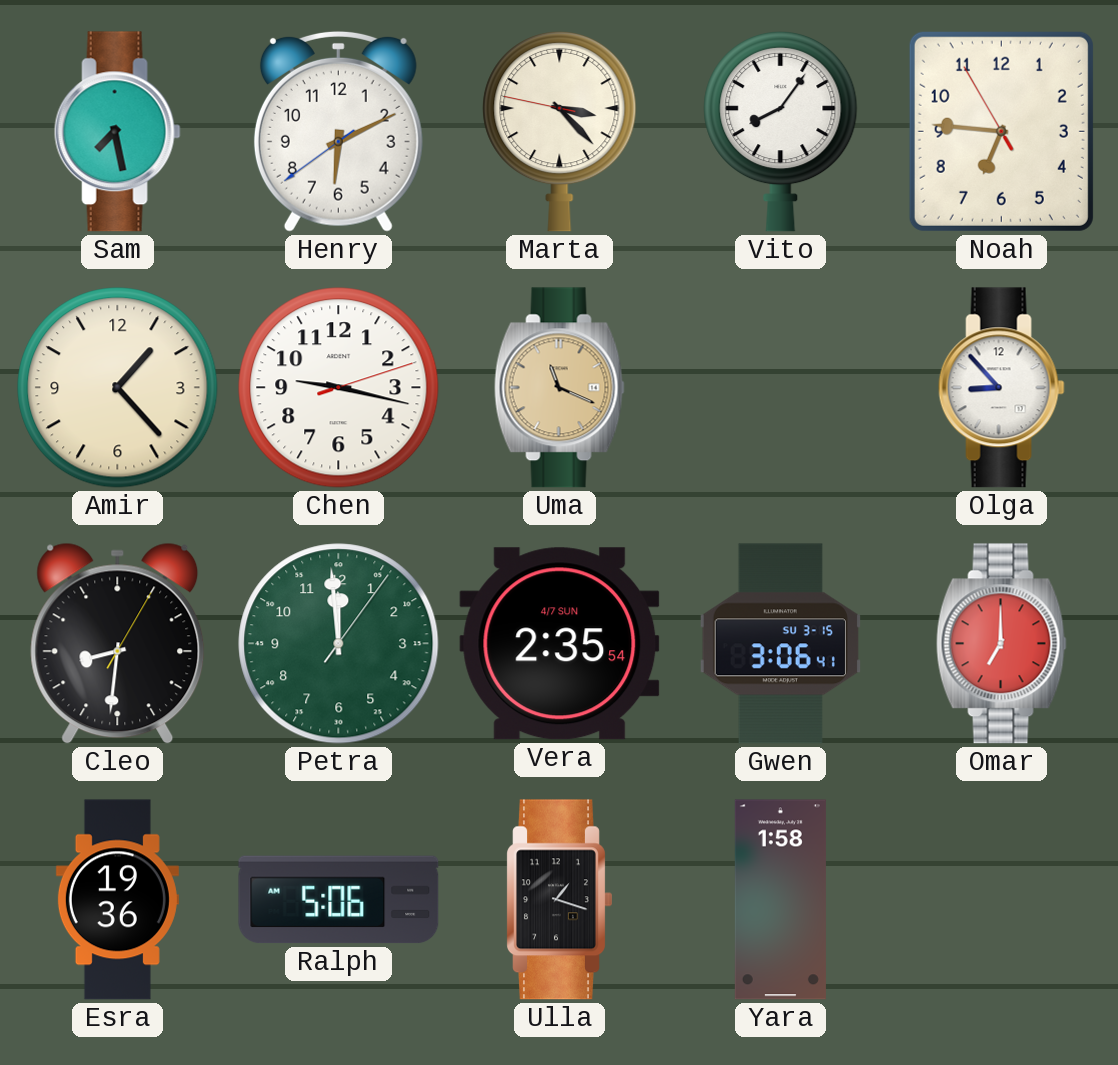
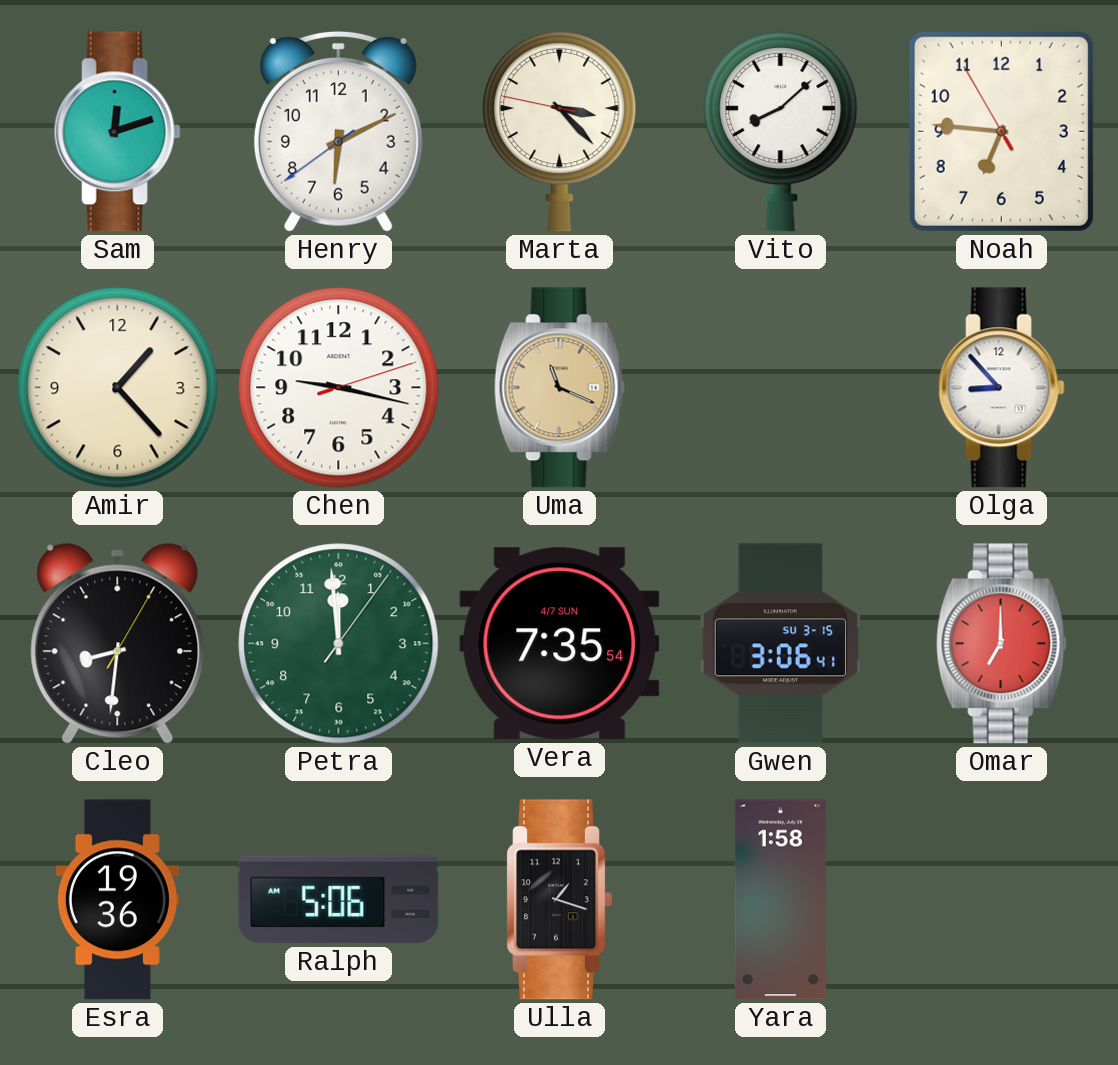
Sam: 7:28 -> 12:12 (117, 132)
Vito: 8:06 -> 8:08 (781, 131)
Vera: 2:35 -> 7:35 (560, 644)
